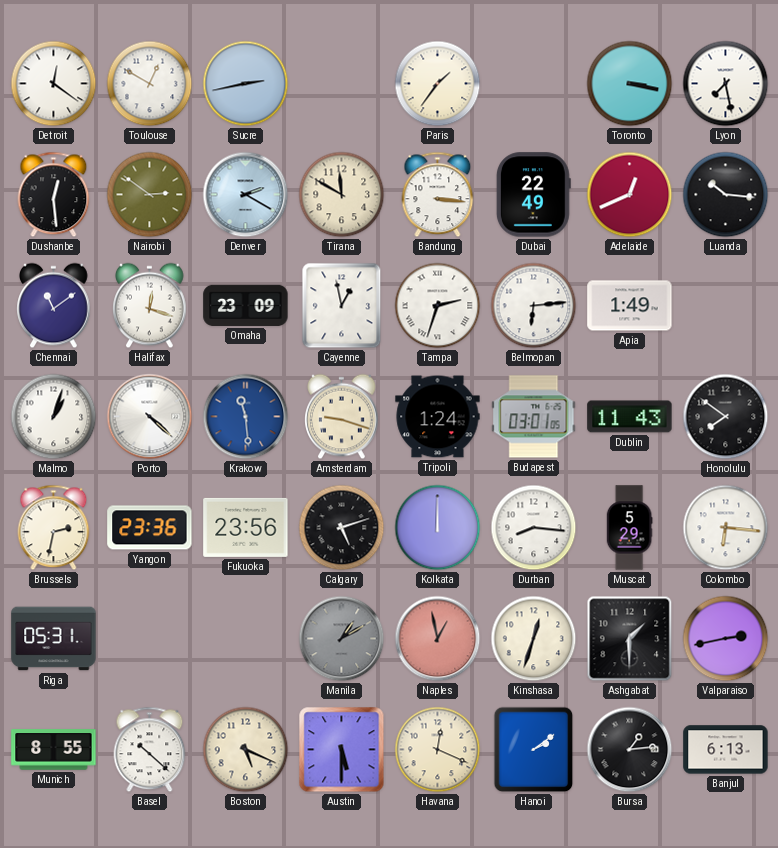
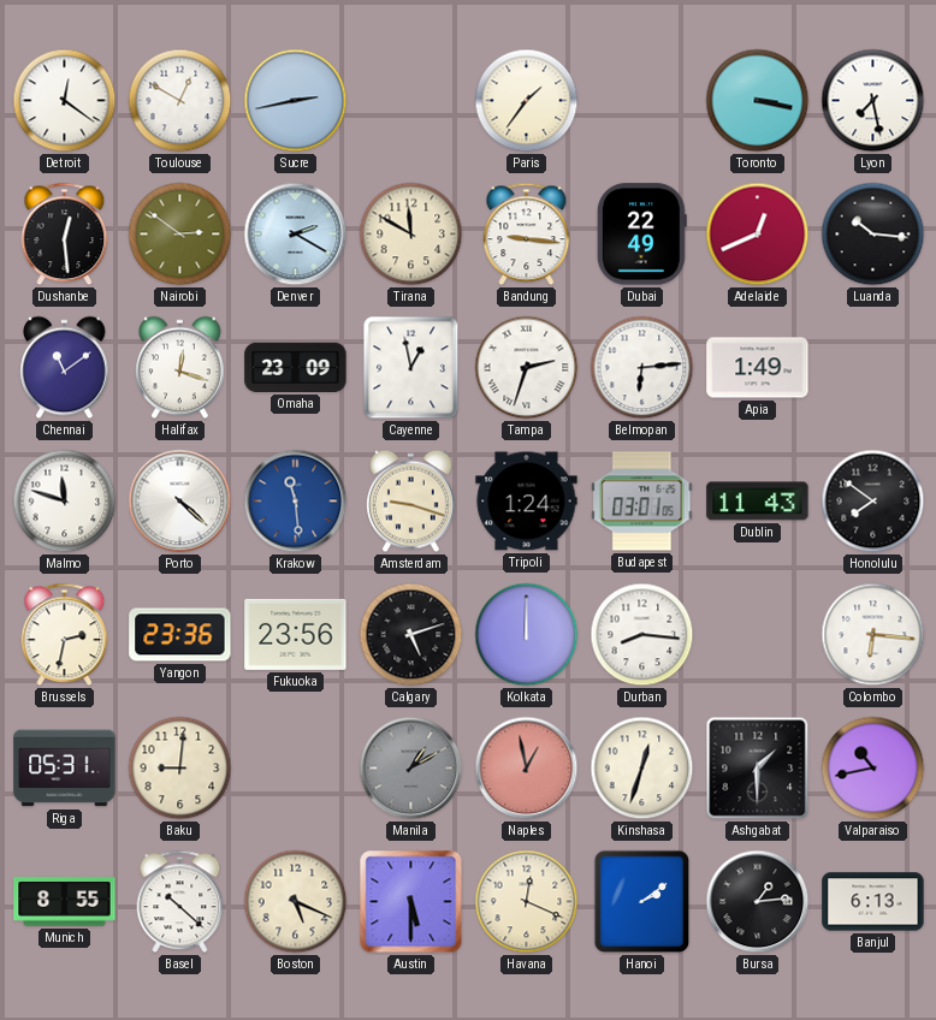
Bandung: 3:16 -> 9:16 (527, 235)
Malmo: 1:03 -> 11:48 (65, 502)
Muscat: 5:29 -> none (629, 528)
Baku: none -> 9:01 (180, 769)
Valparaiso: 2:43 -> 10:43 (873, 769)
